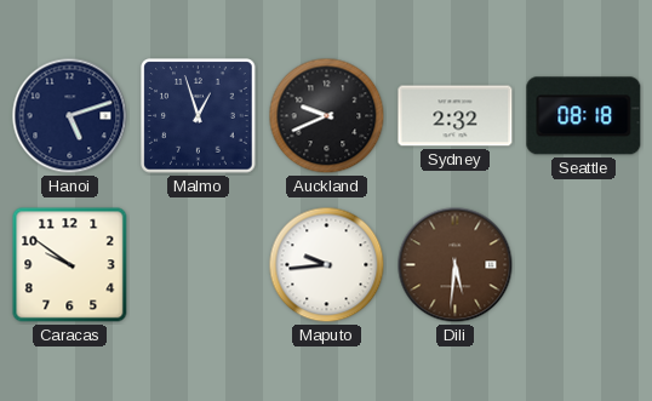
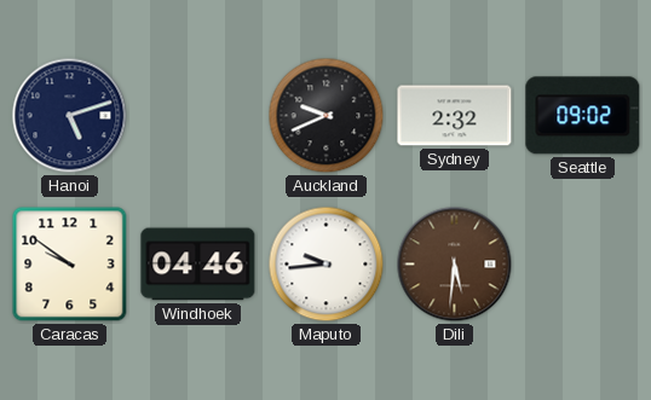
Malmo: 12:57 -> none (199, 116)
Seattle: 08:18 -> 09:02 (583, 116)
Windhoek: none -> 04:46 (198, 265)
